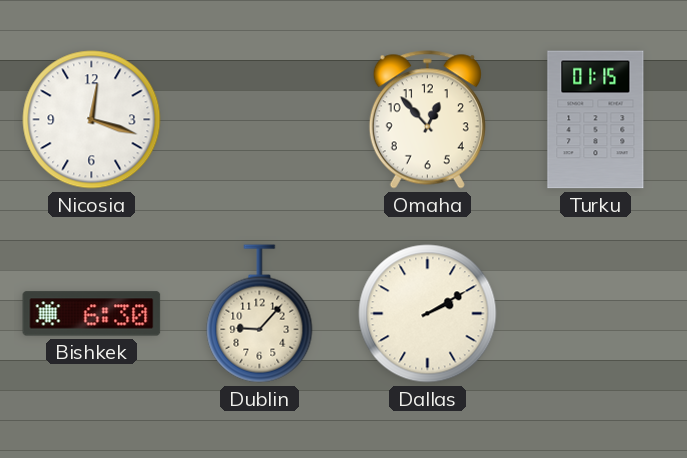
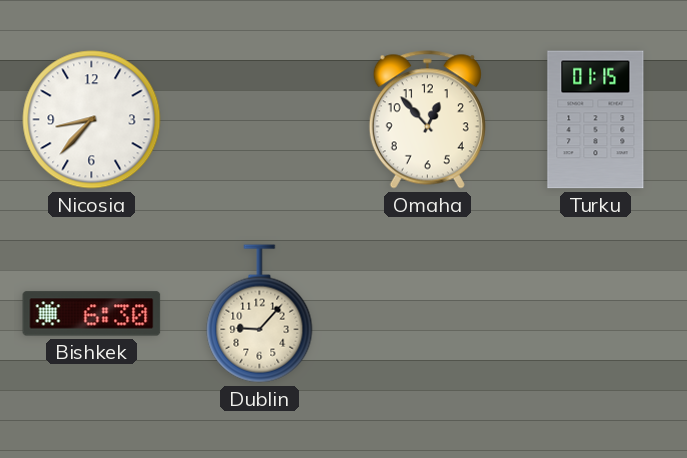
Nicosia: 12:18 -> 8:37 (92, 120)
Dallas: 2:10 -> none (428, 314)
